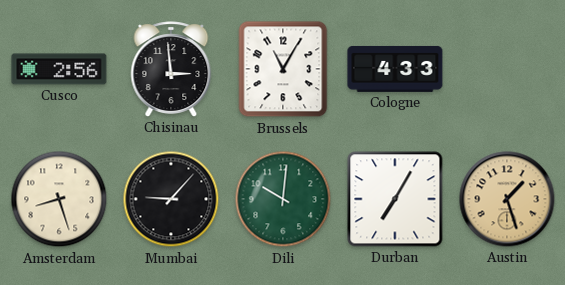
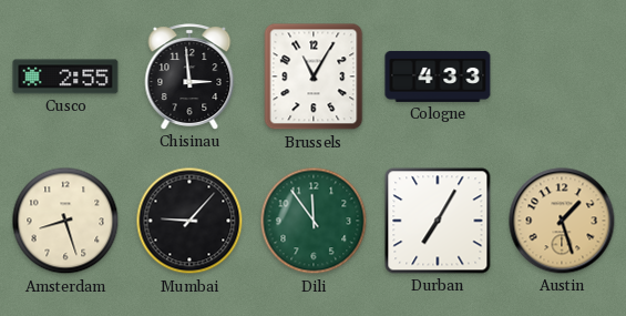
Cusco: 2:56 -> 2:55 (65, 77)
Dili: 10:01 -> 11:54 (314, 221)
